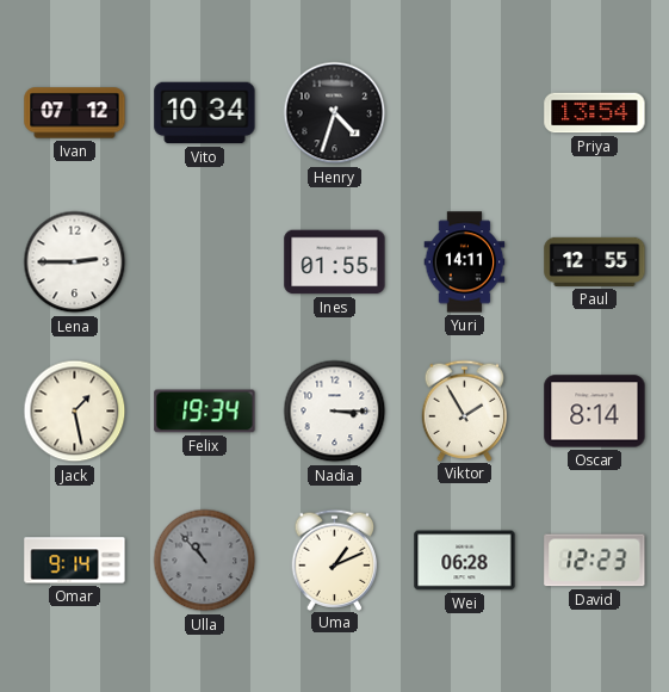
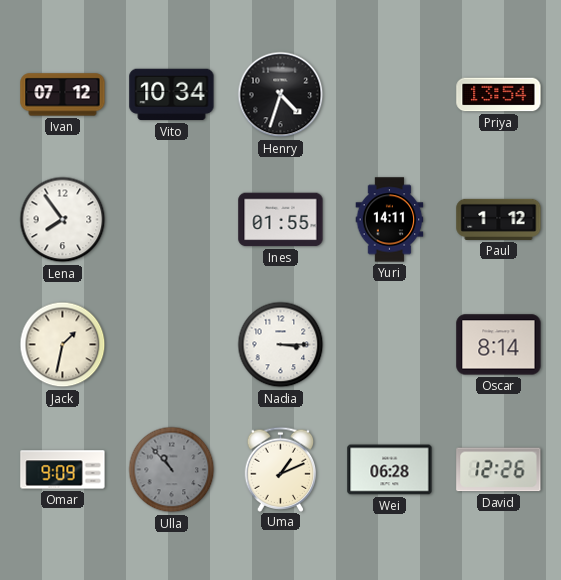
Lena: 2:45 -> 7:54 (63, 220)
Paul: 12:55 -> 1:12 (499, 219)
Jack: 1:28 -> 1:32 (63, 345)
Felix: 19:34 -> none (205, 412)
Viktor: 1:55 -> none (465, 410)
Omar: 9:14 -> 9:09 (63, 470)
David: 12:23 -> 12:26 (499, 470)
